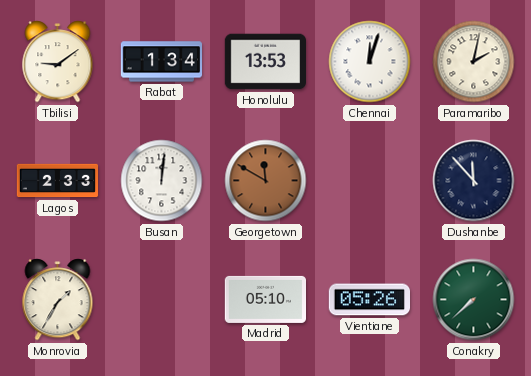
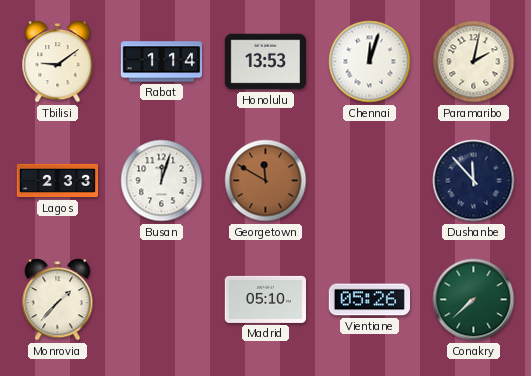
Rabat: 1:34 -> 1:14 (162, 62)
Busan: 12:01 -> 12:03 (162, 181)
Monrovia: 1:35 -> 1:37 (58, 300)
